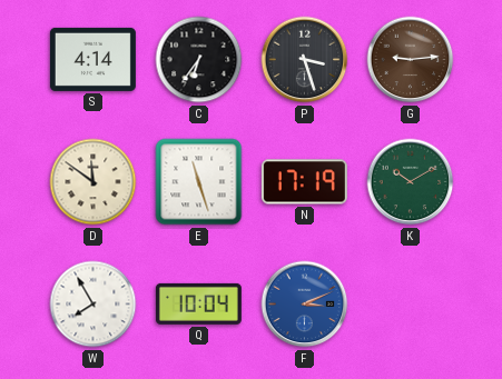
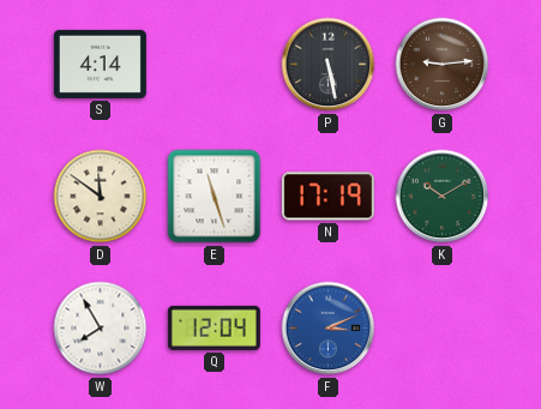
C: 6:36 -> none (199, 60)
P: 3:27 -> 5:28 (329, 65)
Q: 10:04 -> 12:04 (214, 327)
